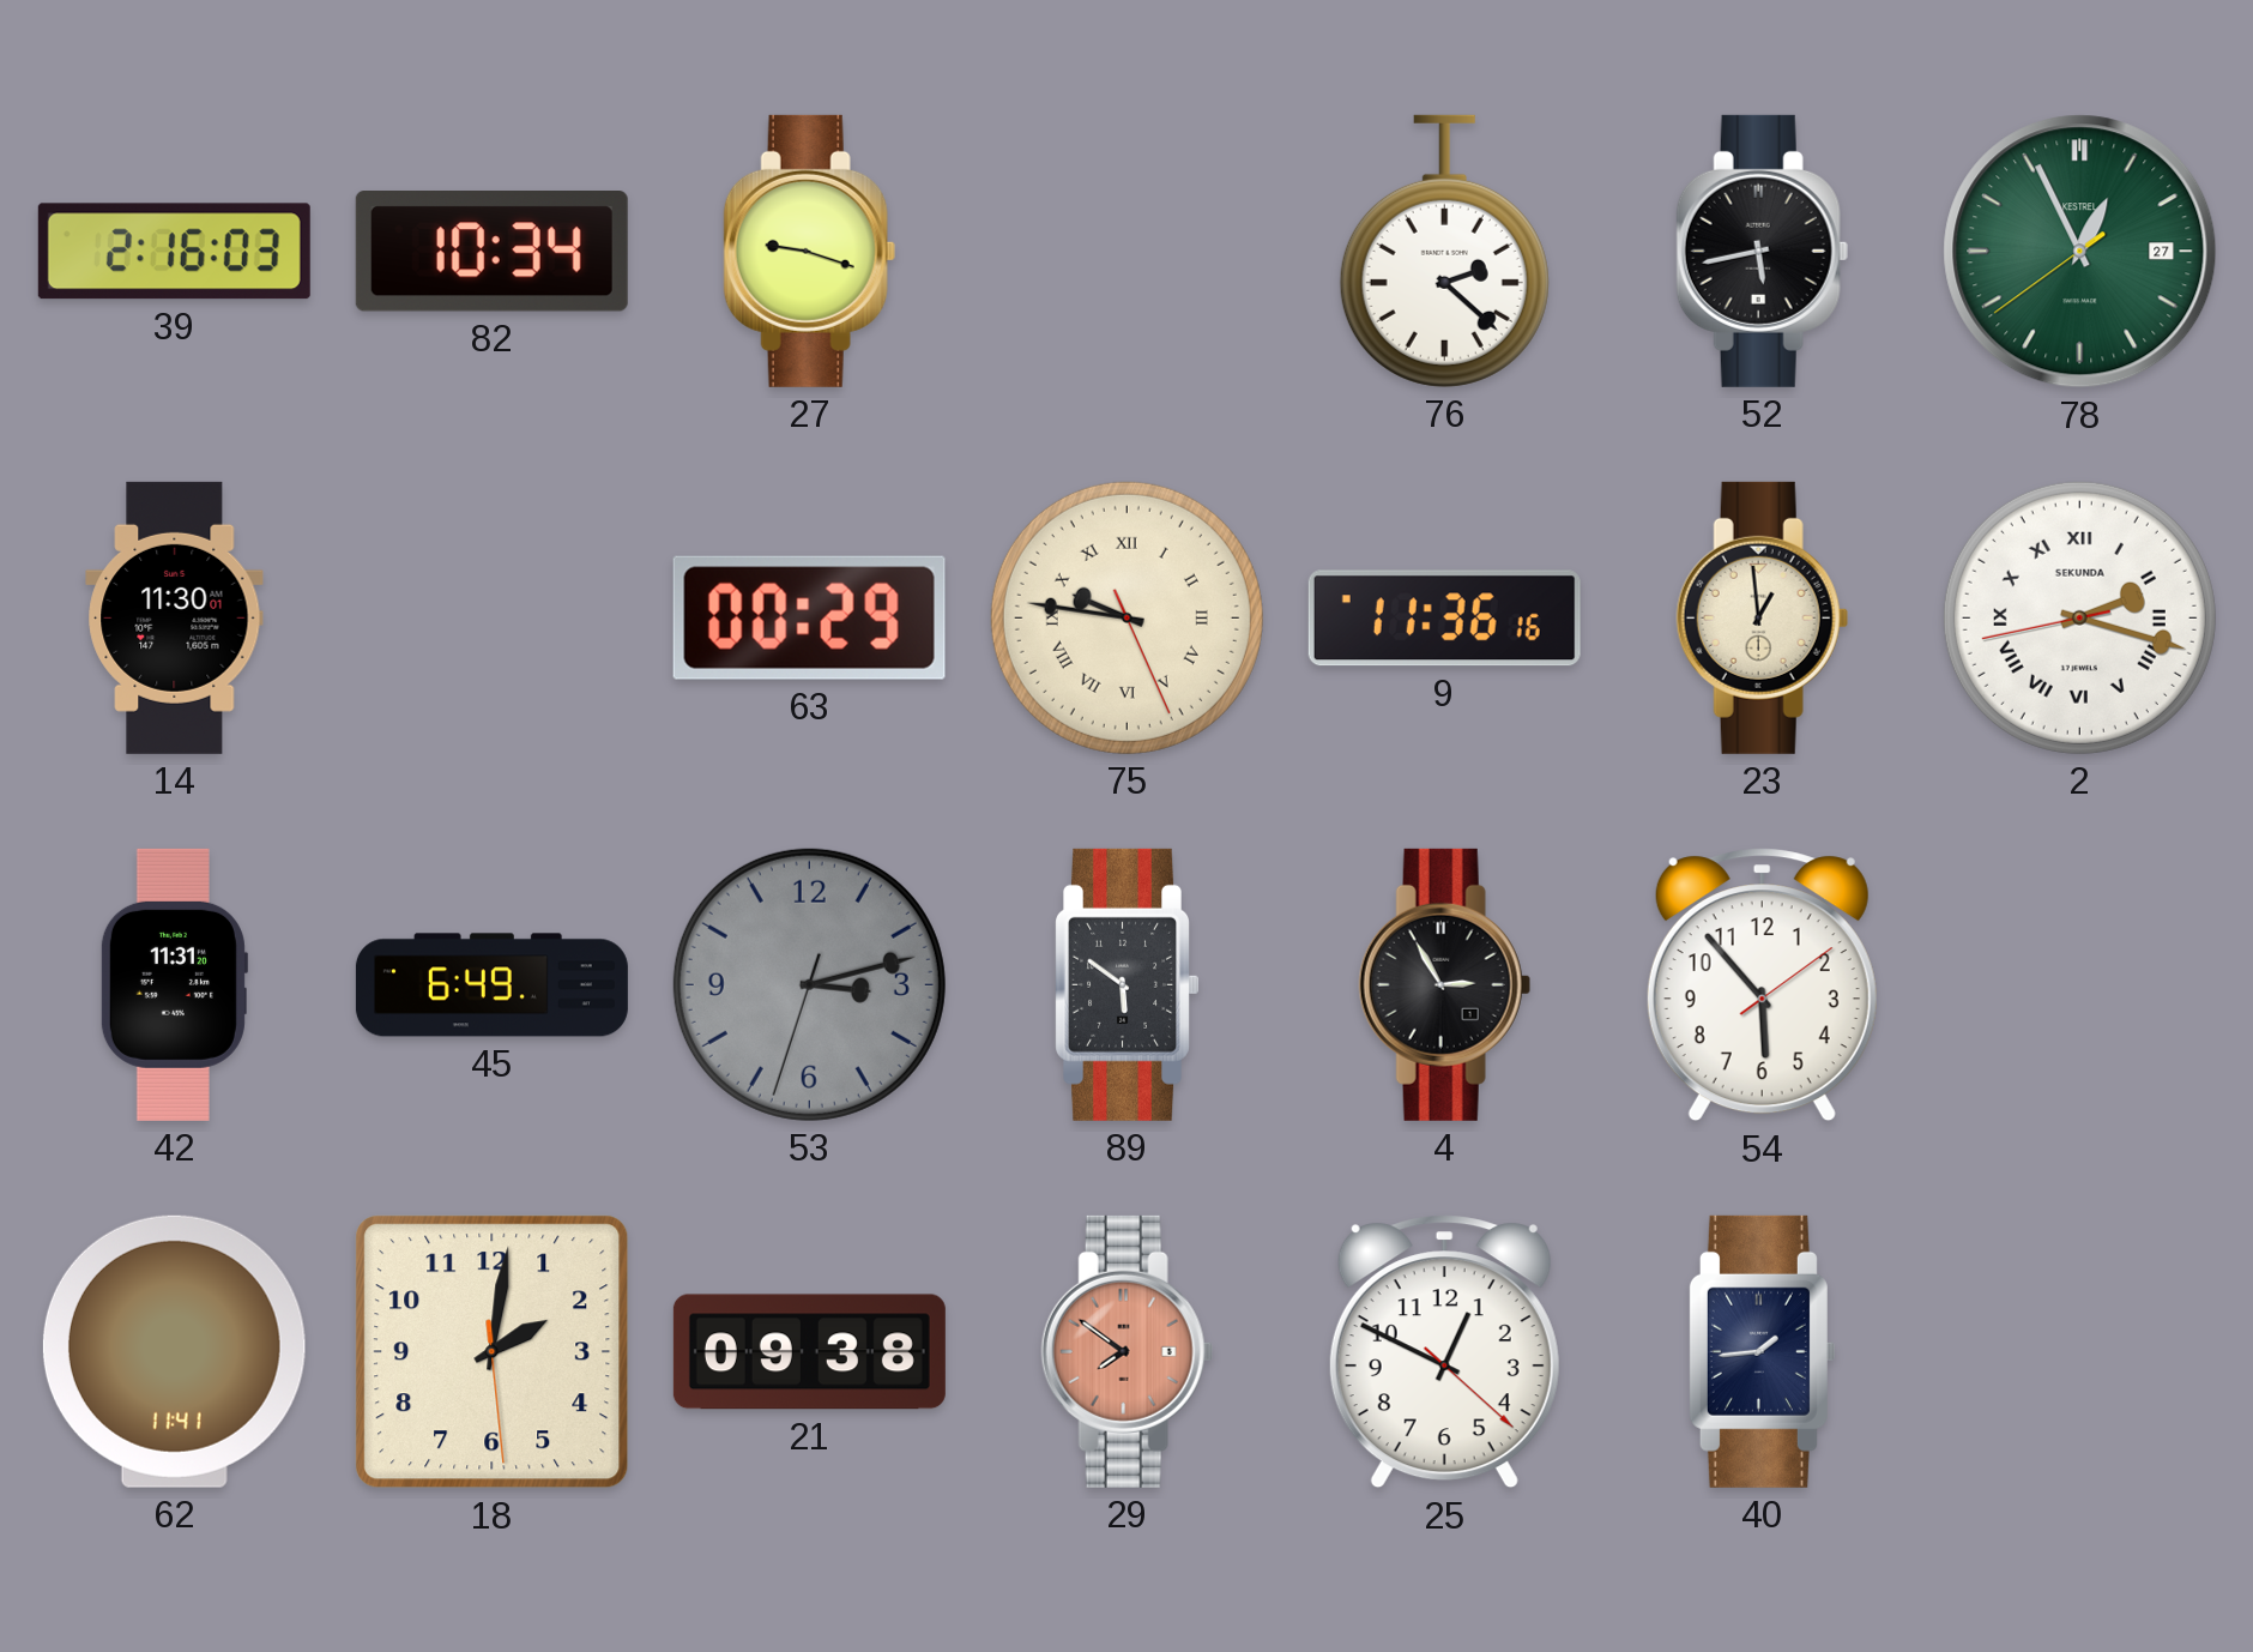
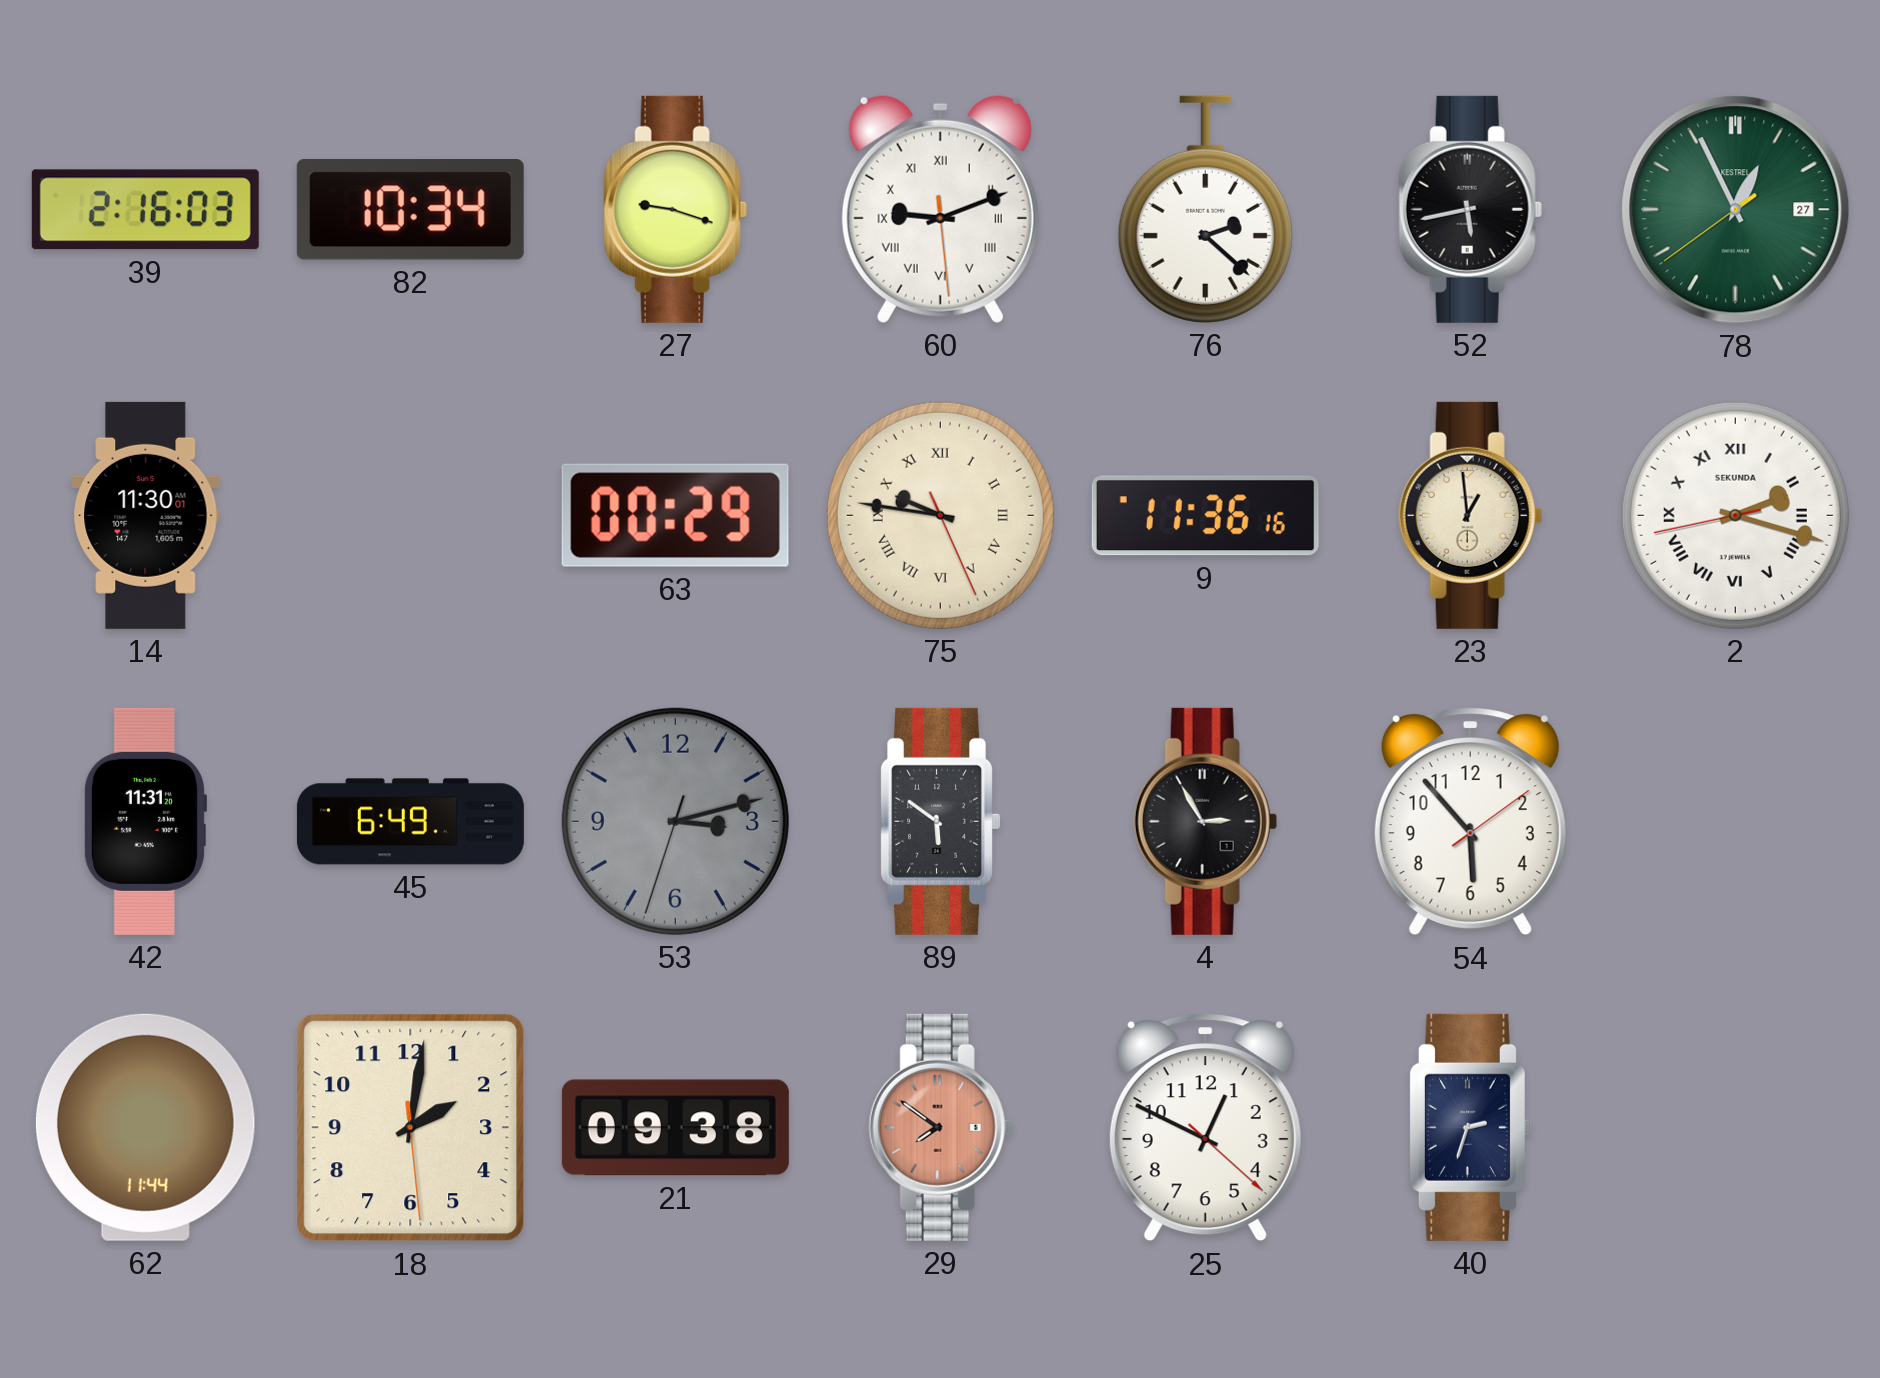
60: none -> 9:11 (940, 209)
62: 11:41 -> 11:44 (145, 1127)
40: 1:44 -> 2:33 (1470, 1127)
